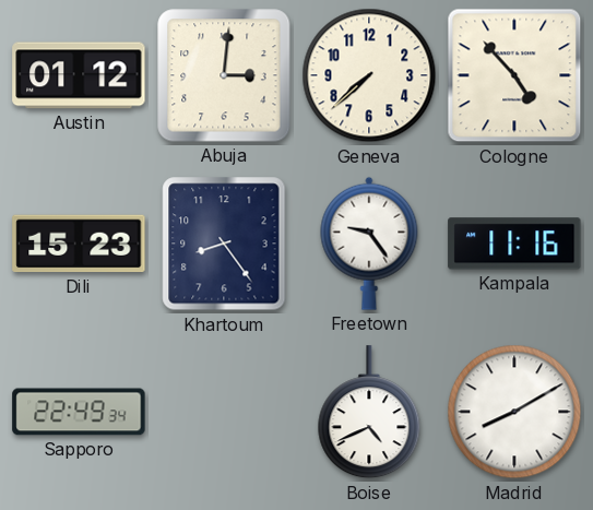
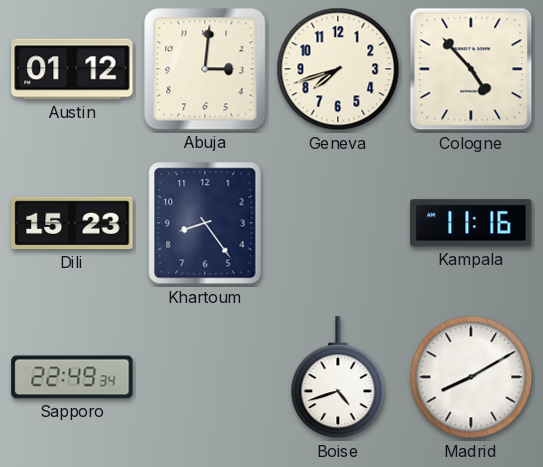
Geneva: 7:38 -> 7:42 (338, 69)
Freetown: 9:24 -> none (369, 244)
Boise: 4:41 -> 4:42 (338, 378)
